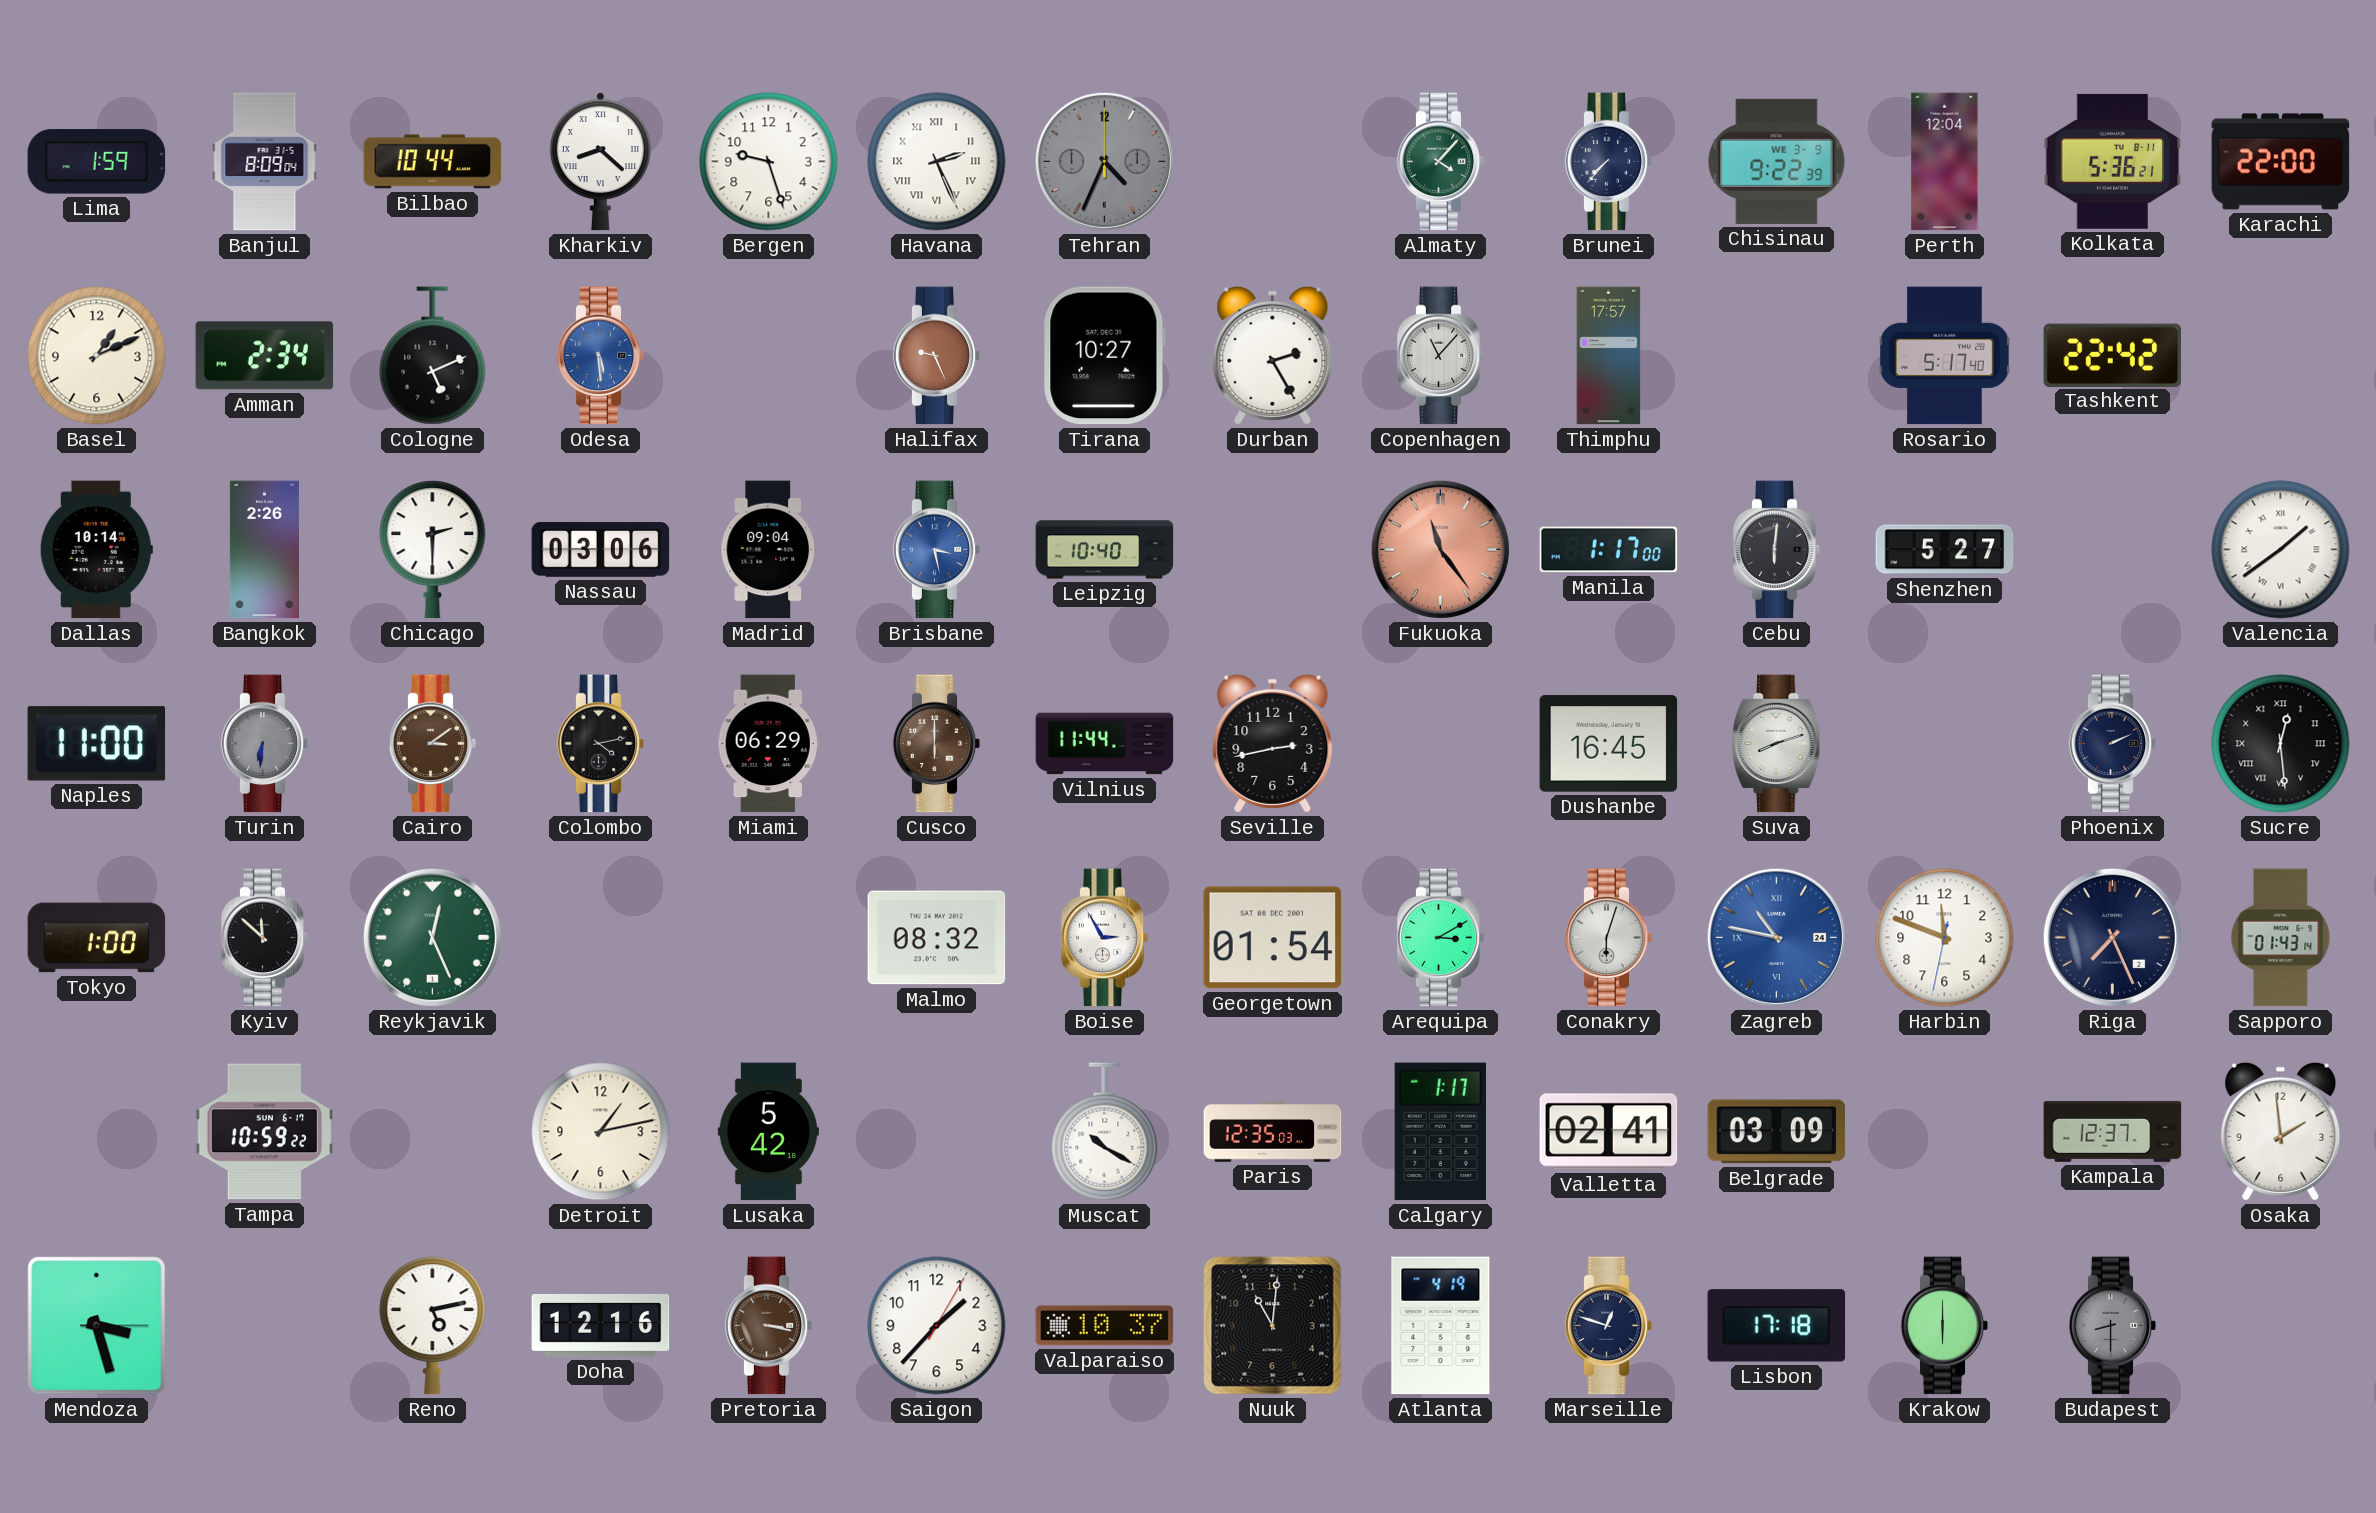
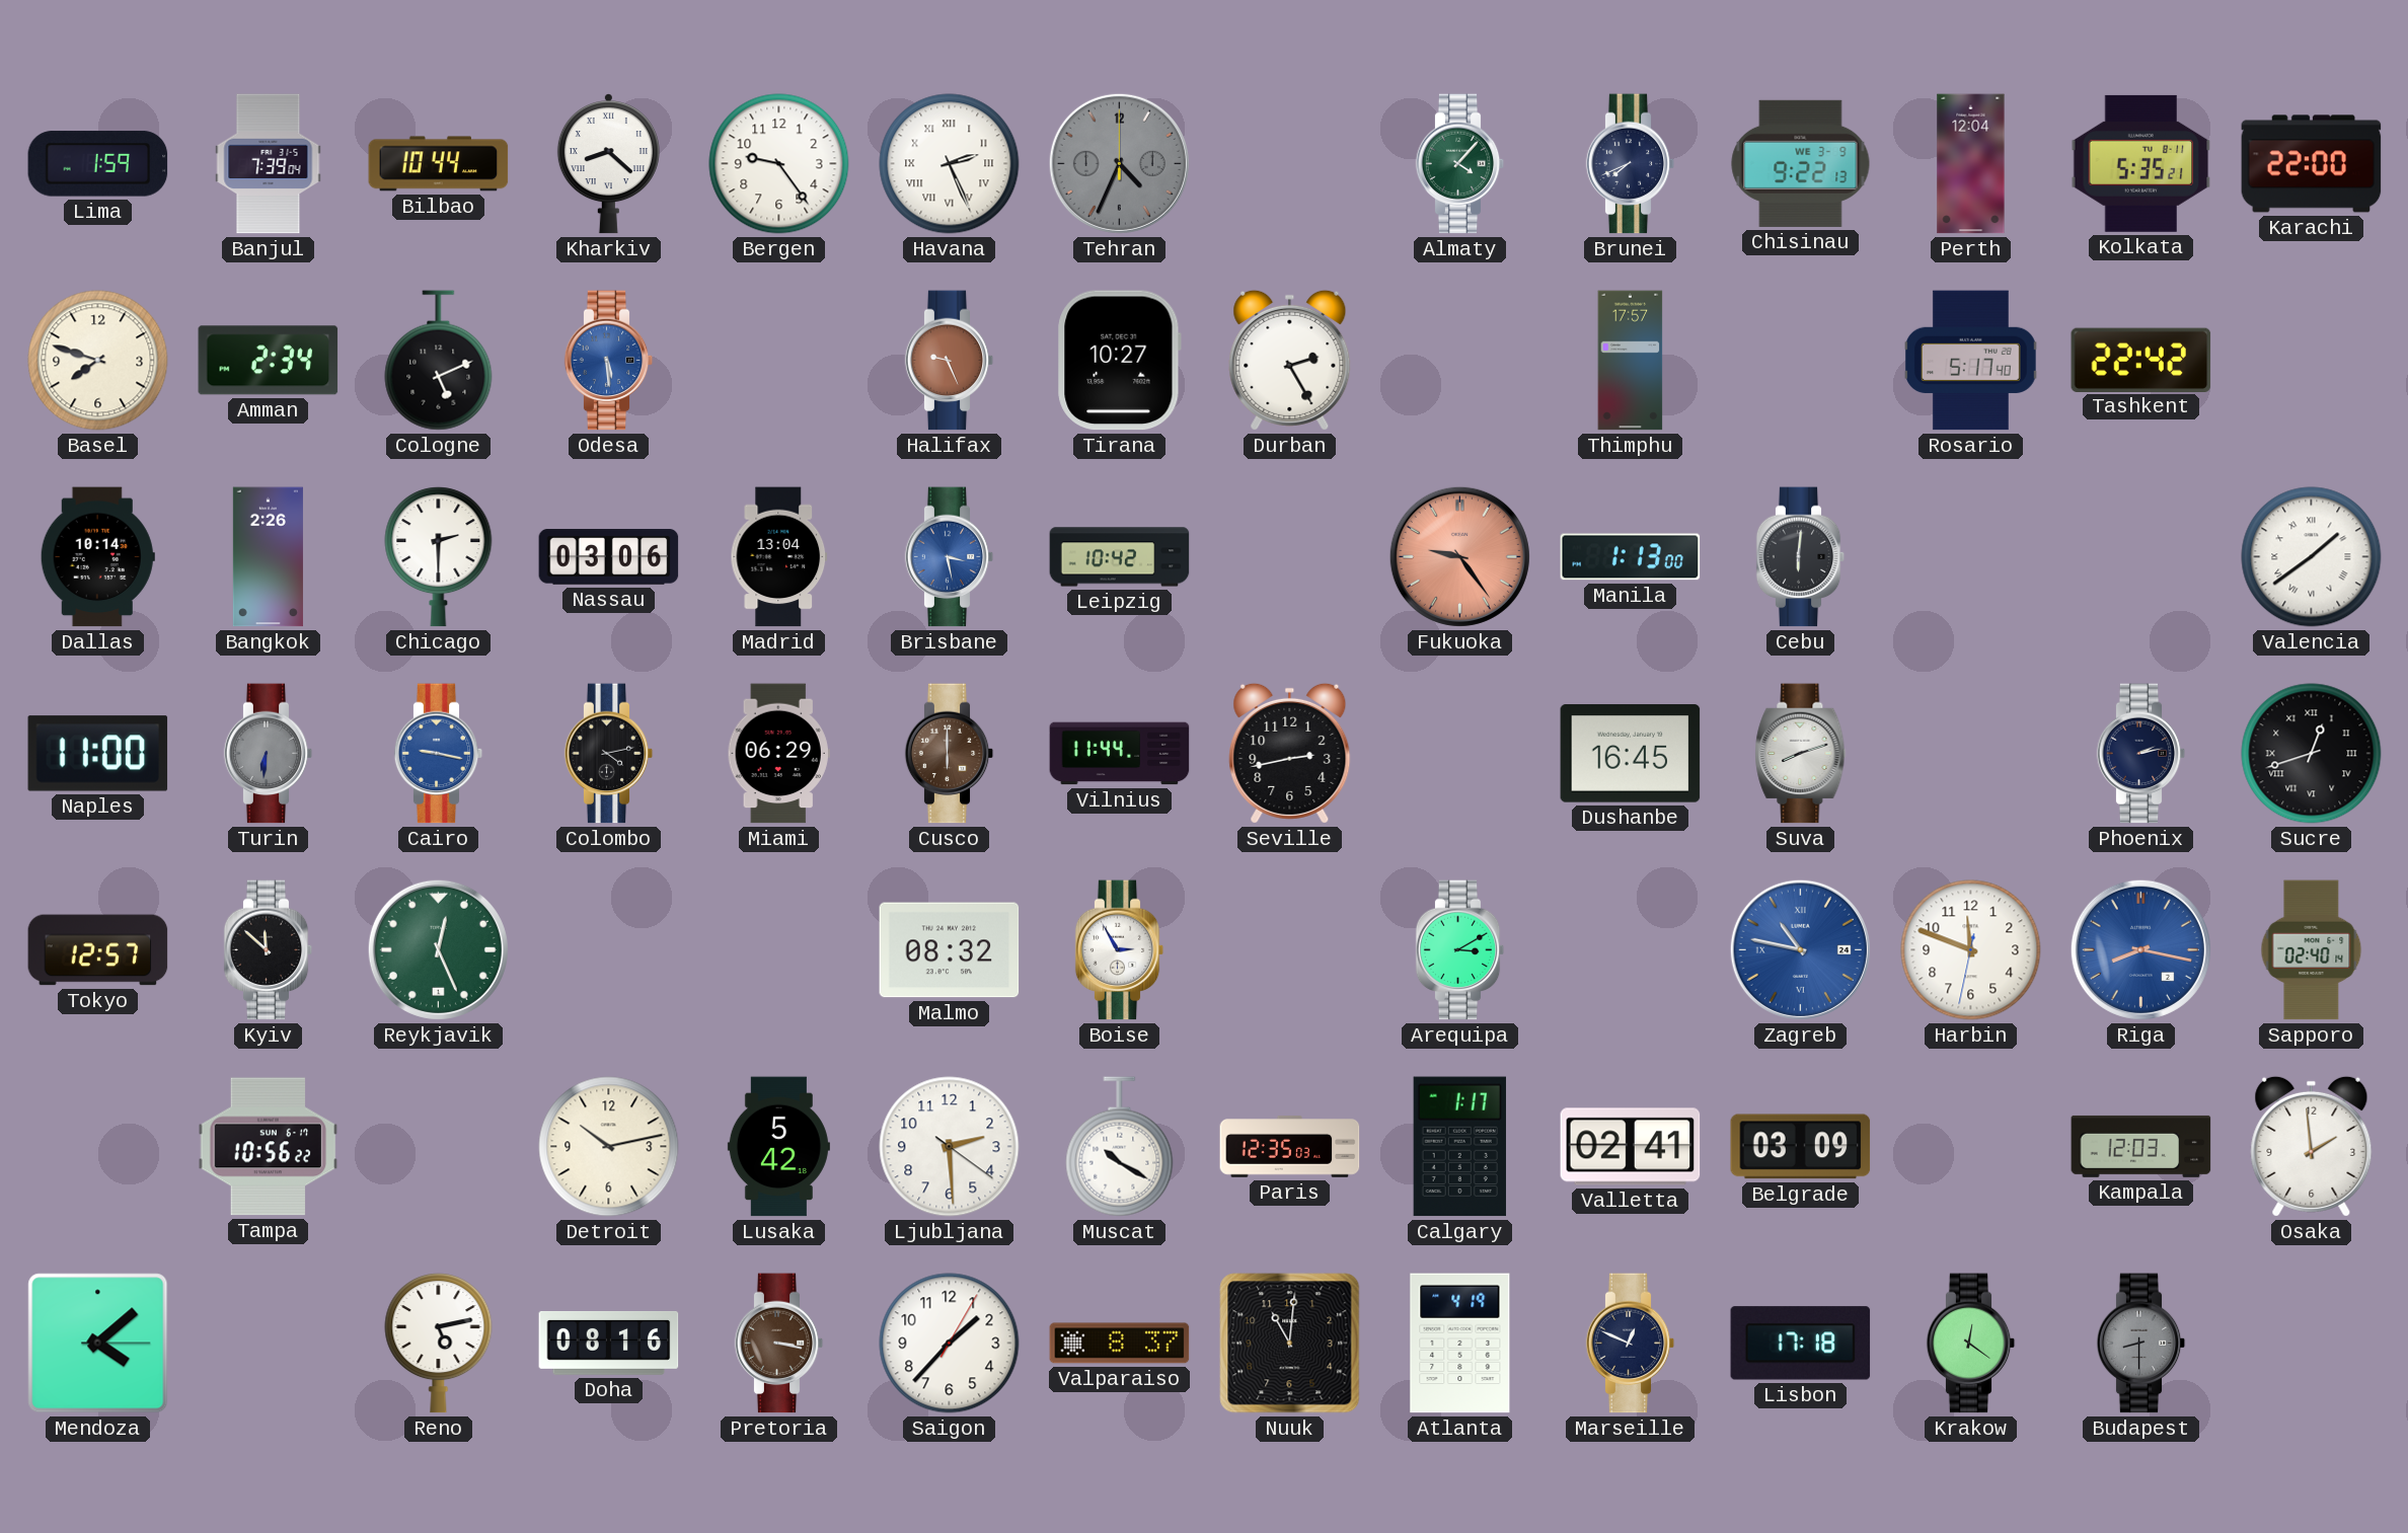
Banjul: 8:09 -> 7:39 (269, 164)
Bergen: 9:27 -> 9:24 (779, 164)
Brunei: 7:37 -> 7:41 (1631, 164)
Chisinau: 9:22:39 -> 9:22:13 (1801, 163)
Kolkata: 5:36 -> 5:35 (2141, 163)
Basel: 1:11 -> 7:48 (98, 361)
Copenhagen: 11:07 -> none (1441, 356)
Madrid: 09:04 -> 13:04 (779, 557)
Leipzig: 10:40 -> 10:42 (1120, 557)
Fukuoka: 11:24 -> 9:24 (1459, 556)
Manila: 1:17 -> 1:13 (1631, 557)
Shenzhen: 5:27 -> none (1945, 550)
Cairo: 3:09 -> 9:17 (439, 754)
Cairo dial: brown -> blue (439, 754)
Phoenix: 2:11 -> 2:13 (2141, 754)
Sucre: 12:29 -> 12:42 (2312, 754)
Tokyo: 1:00 -> 12:57 (98, 950)
Georgetown: 01:54 -> none (1273, 938)
Conakry: 6:03 -> none (1609, 938)
Riga: 7:26 -> 8:17 (2140, 949)
Riga dial: navy -> blue (2140, 949)
Sapporo: 01:43 -> 02:40 (2312, 950)
Tampa: 10:59 -> 10:56 (269, 1147)
Detroit: 1:13 -> 10:13 (609, 1147)
Ljubljana: none -> 2:29 (950, 1147)
Kampala: 12:37 -> 12:03 (2141, 1146)
Mendoza: 3:27 -> 4:08 (98, 1344)
Doha: 12:16 -> 08:16 (609, 1344)
Valparaiso: 10:37 -> 8:37 (1120, 1344)
Marseille: 12:48 -> 12:49 (1631, 1344)
Krakow: 6:00 -> 12:21 (1971, 1344)
